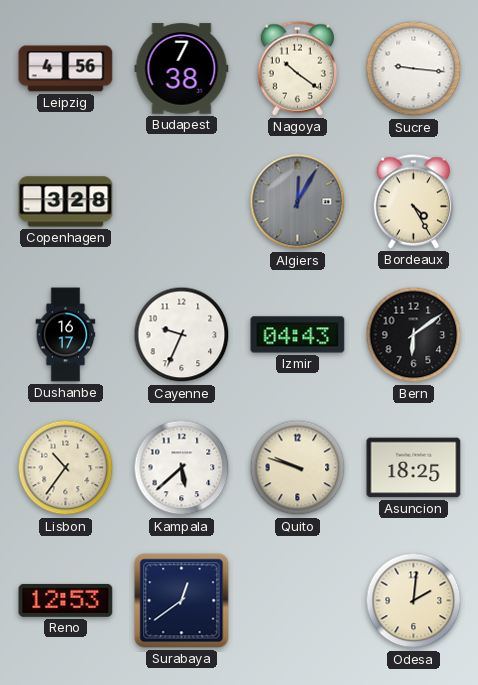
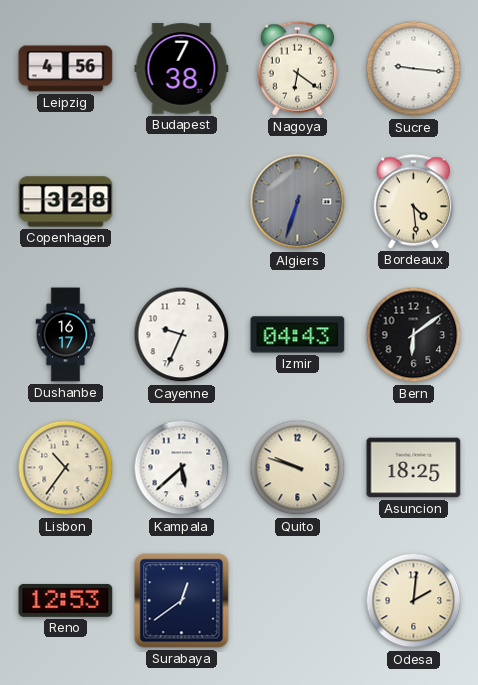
Nagoya: 10:21 -> 6:21 (297, 69)
Algiers: 12:05 -> 6:33 (298, 202)
Bordeaux: 4:25 -> 4:29 (413, 202)
